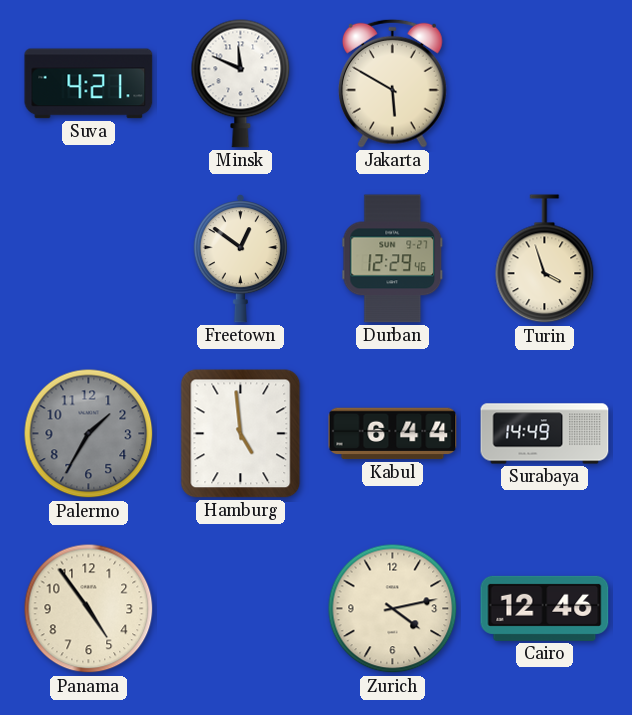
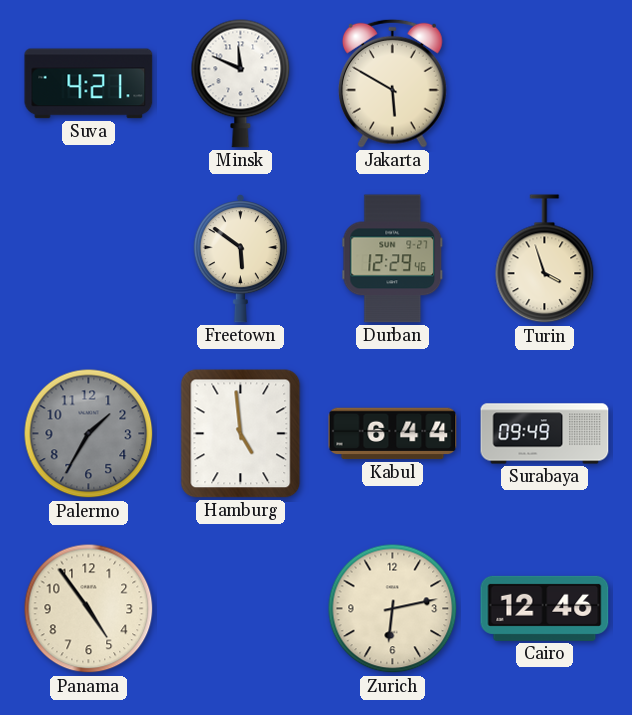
Freetown: 12:51 -> 5:51 (240, 259)
Surabaya: 14:49 -> 09:49 (545, 434)
Zurich: 4:13 -> 6:13 (393, 609)
